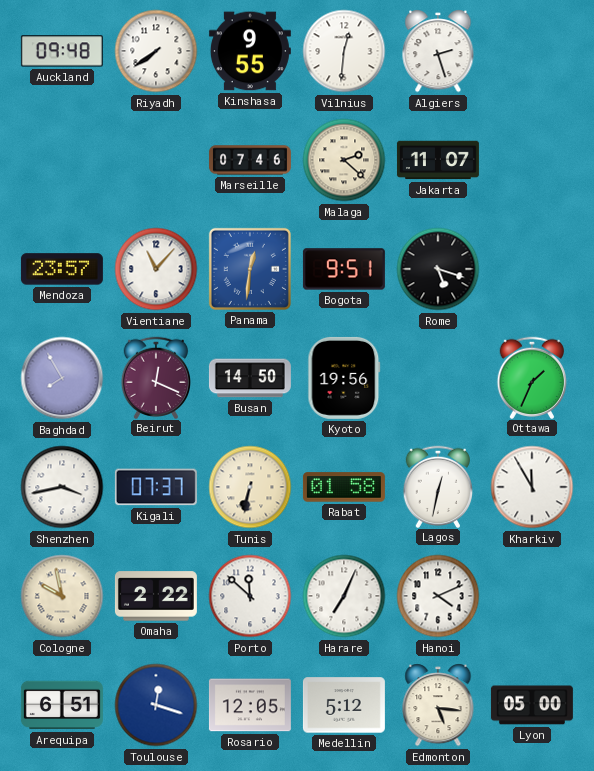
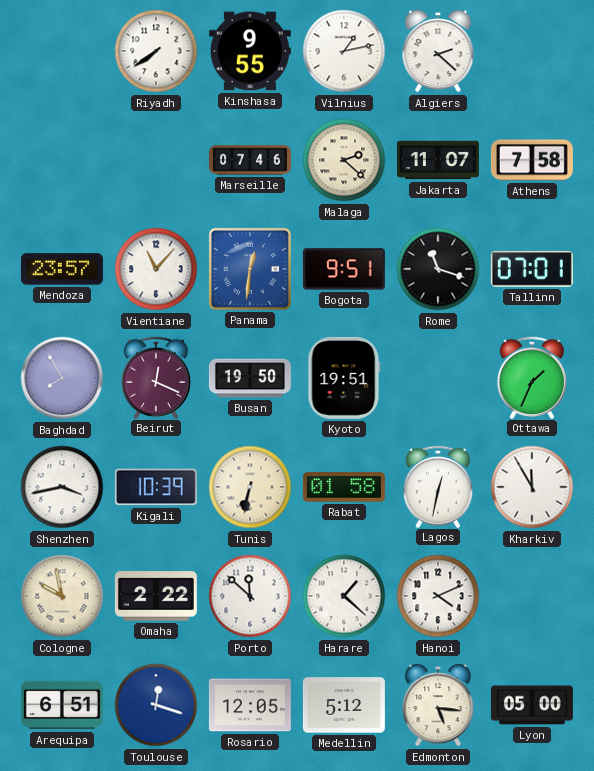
Auckland: 09:48 -> none (62, 51)
Vilnius: 12:31 -> 1:13 (344, 51)
Algiers: 2:27 -> 2:22 (438, 51)
Athens: none -> 7:58 (532, 160)
Rome: 5:18 -> 11:18 (438, 269)
Tallinn: none -> 07:01 (532, 269)
Busan: 14:50 -> 19:50 (250, 378)
Kyoto: 19:56 -> 19:51 (344, 378)
Kigali: 07:37 -> 10:39 (156, 487)
Harare: 7:04 -> 1:22 (344, 596)
